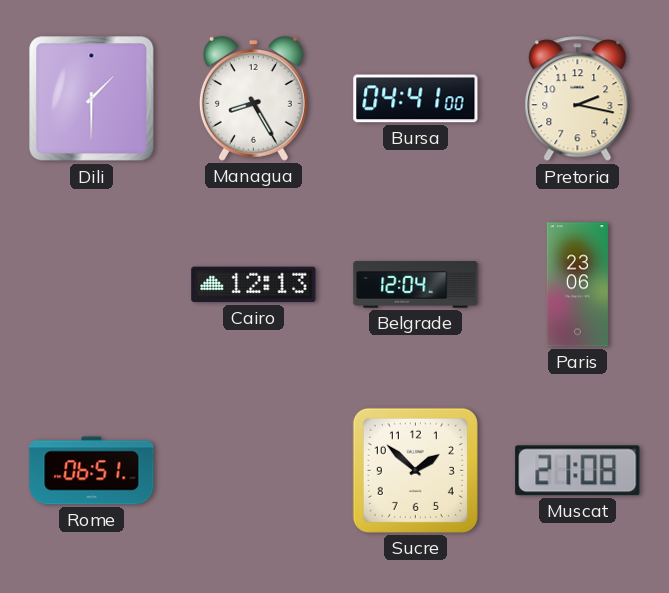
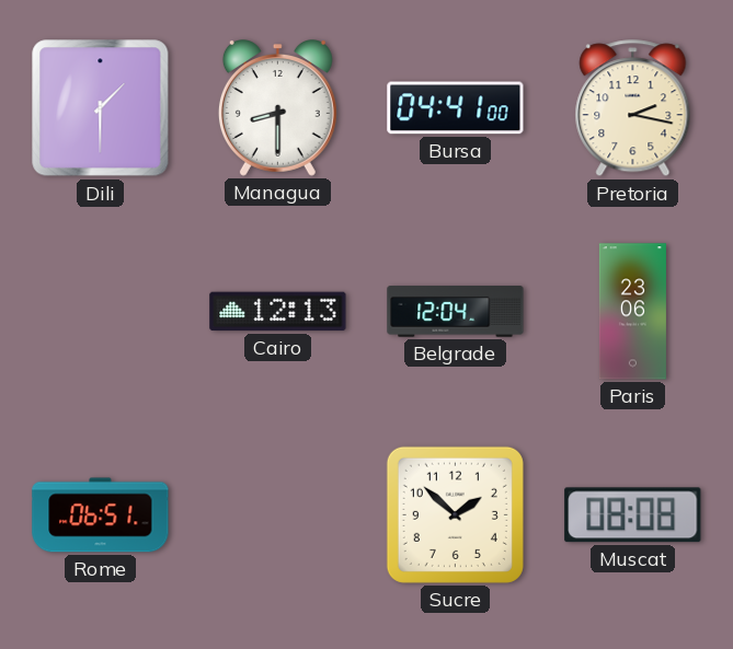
Managua: 8:25 -> 8:30 (277, 108)
Muscat: 21:08 -> 08:08 (633, 515)
